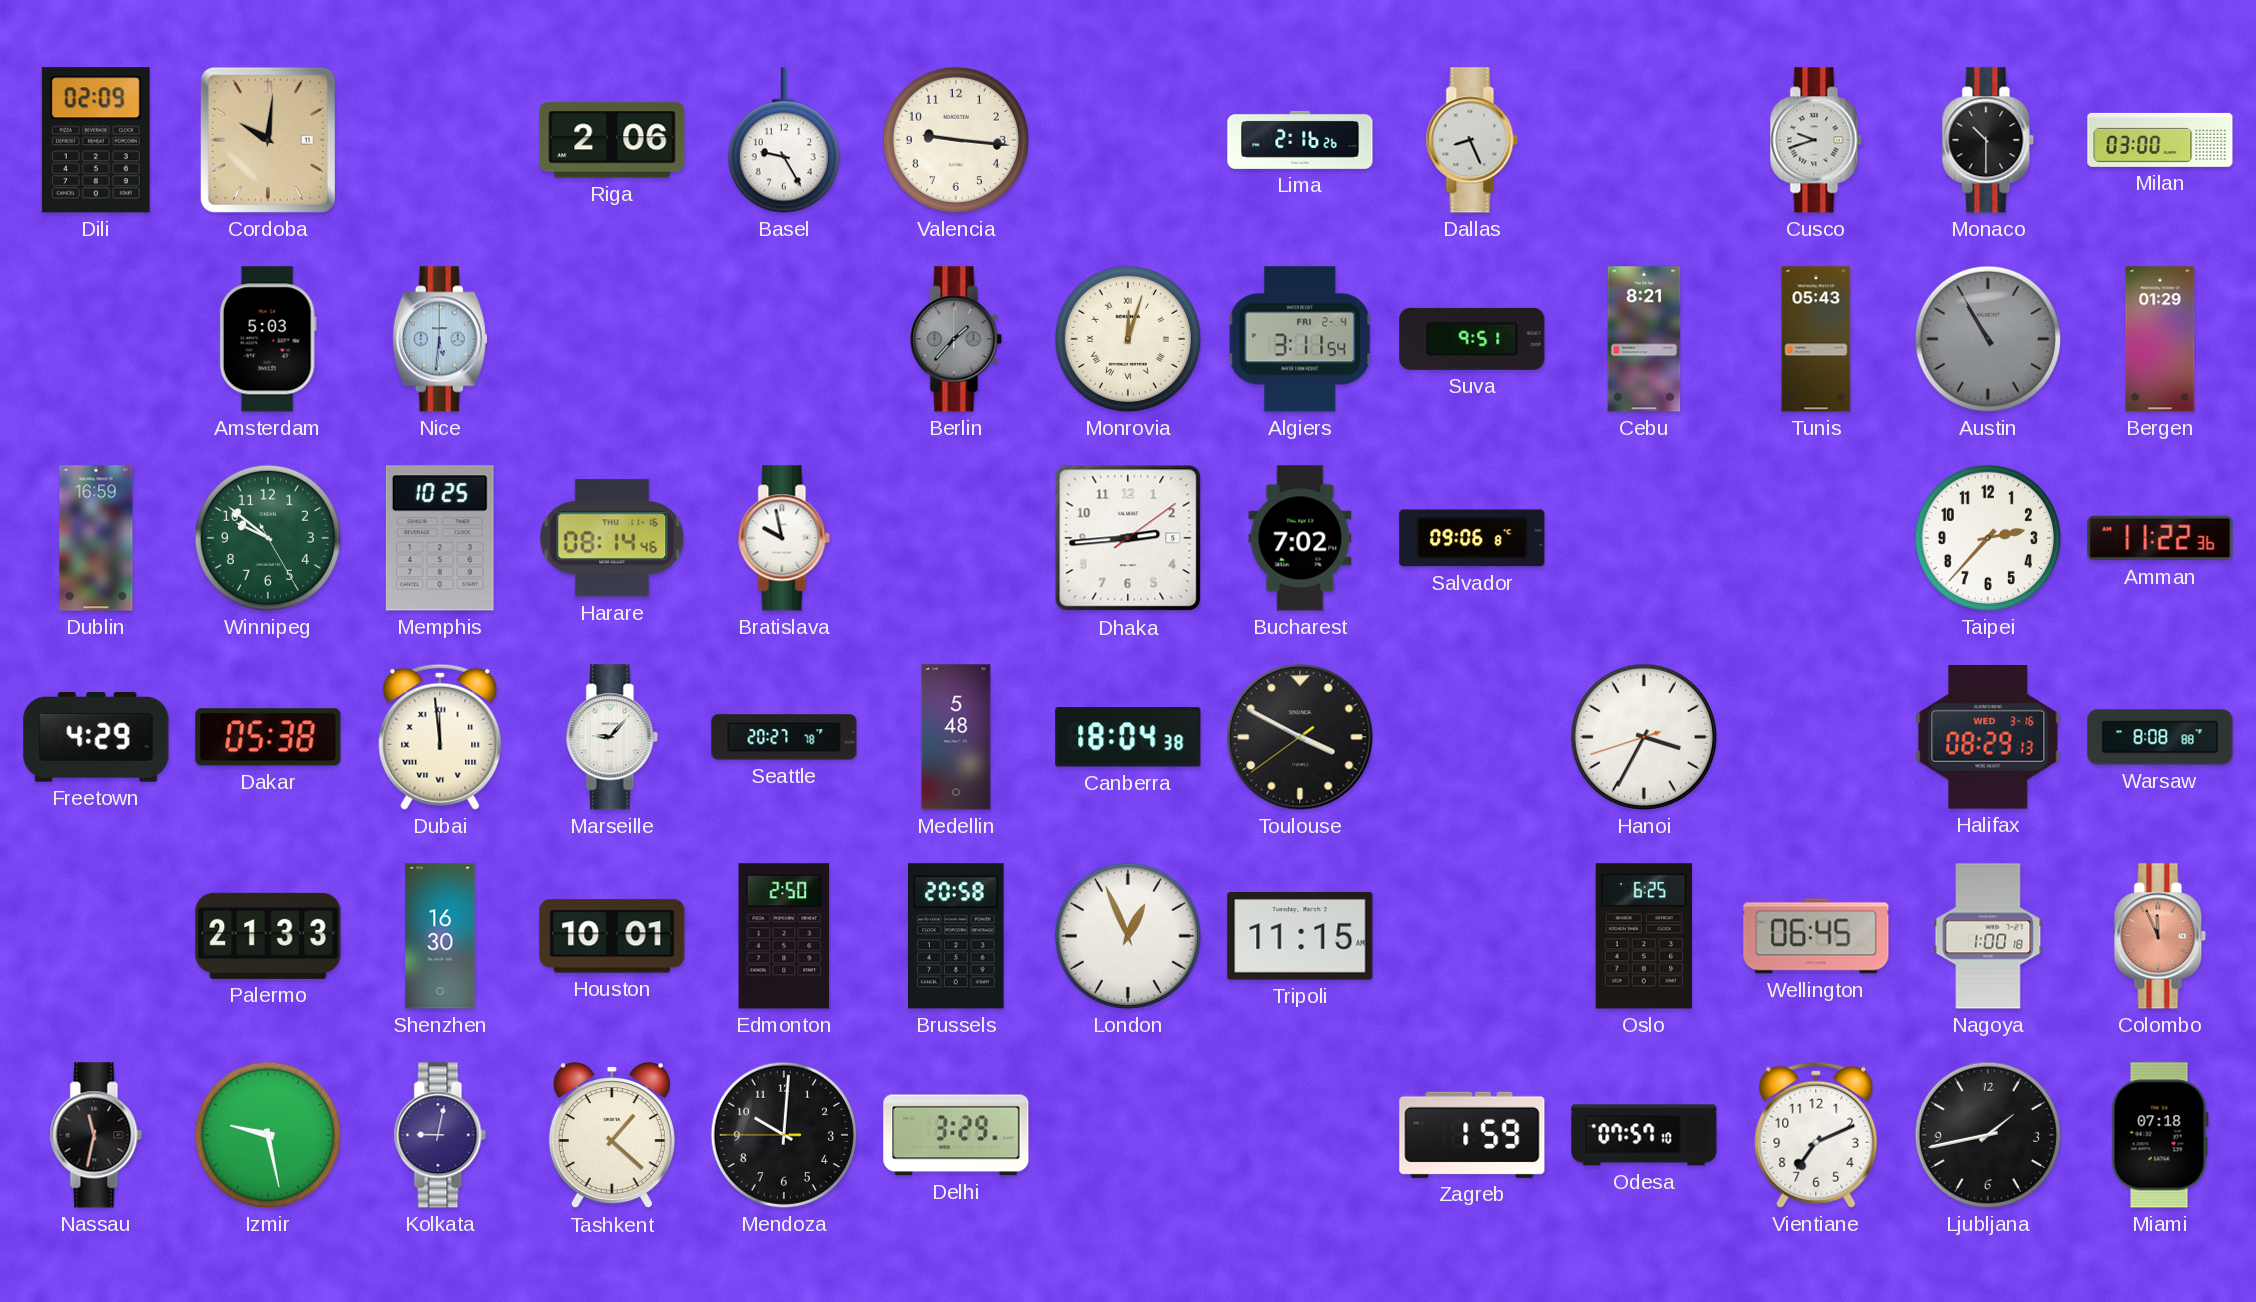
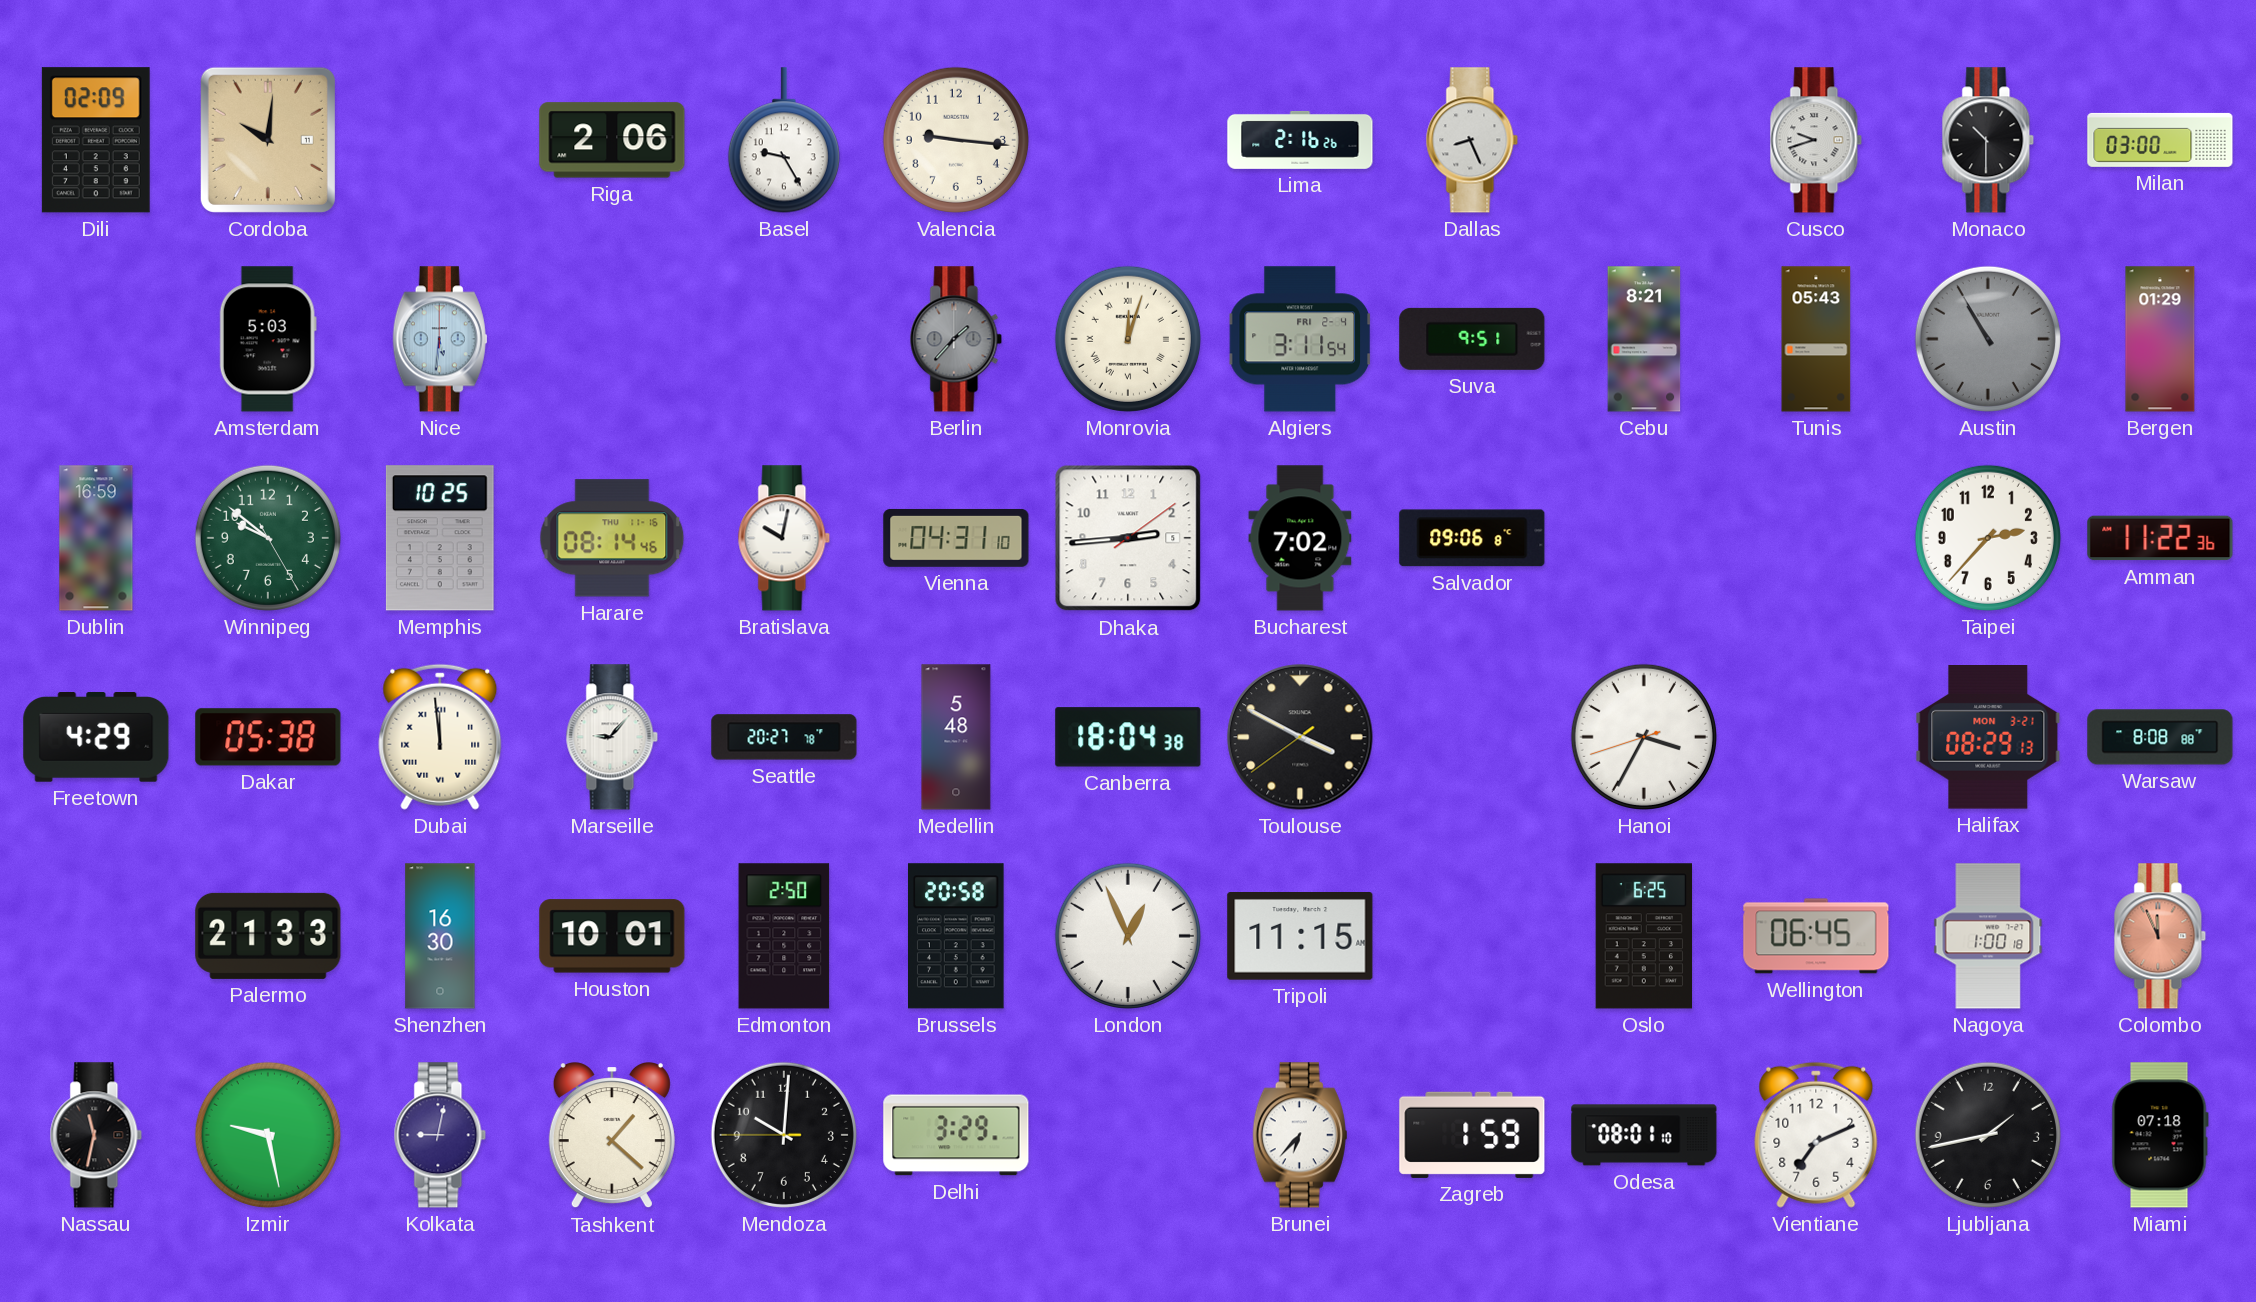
Bratislava: 9:58 -> 10:02 (784, 538)
Vienna: none -> 04:31 (956, 538)
Halifax date: WED 3-16 -> MON 3-21 (1988, 738)
Brunei: none -> 6:37 (1300, 1135)
Odesa: 07:57 -> 08:01 (1644, 1135)
